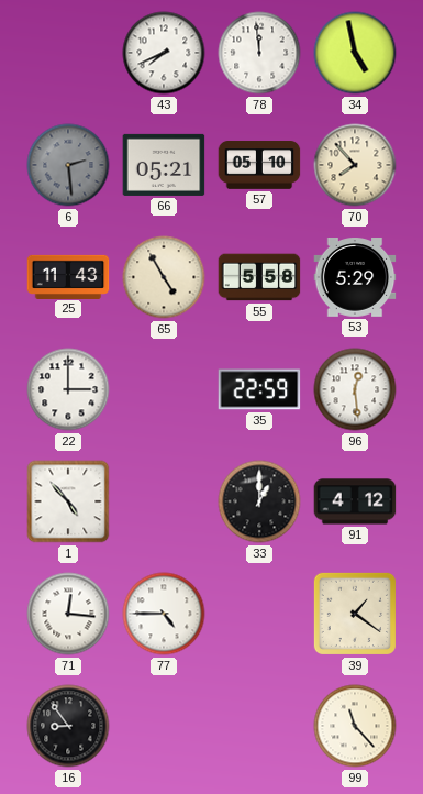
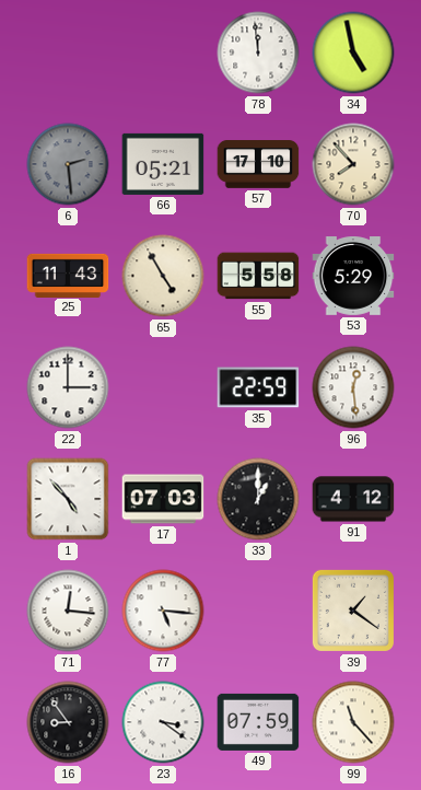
43: 7:41 -> none (164, 53)
57: 05:10 -> 17:10 (258, 165)
17: none -> 07:03 (163, 499)
77: 4:45 -> 5:16 (163, 611)
23: none -> 3:21 (163, 722)
49: none -> 07:59 (258, 722)
